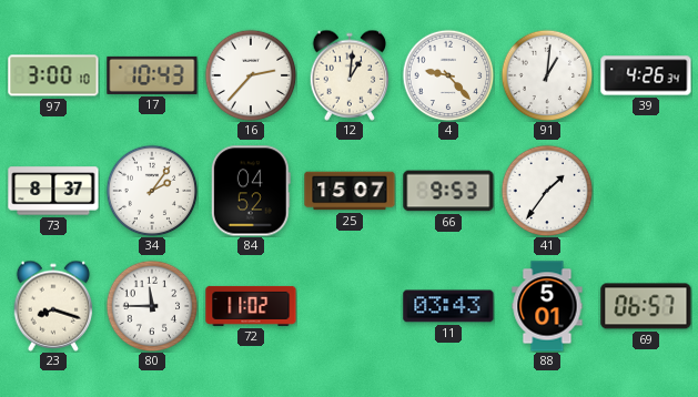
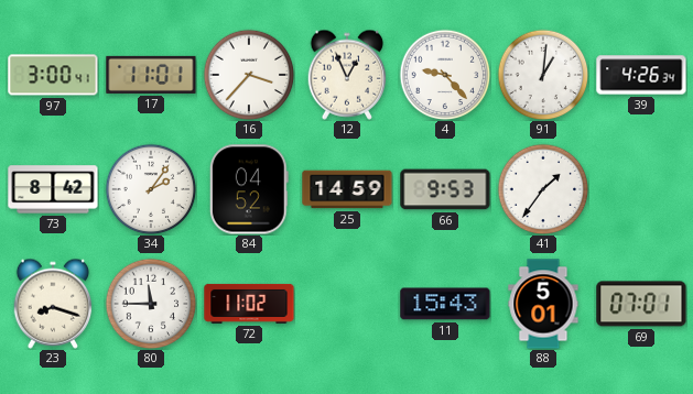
97: 3:00:10 -> 3:00:41 (53, 75)
17: 10:43 -> 11:01 (151, 75)
16: 2:37 -> 3:37 (249, 75)
12: 1:01 -> 12:56 (347, 75)
73: 8:37 -> 8:42 (53, 189)
25: 15:07 -> 14:59 (347, 189)
11: 03:43 -> 15:43 (445, 304)
69: 06:57 -> 07:01 (641, 304)
